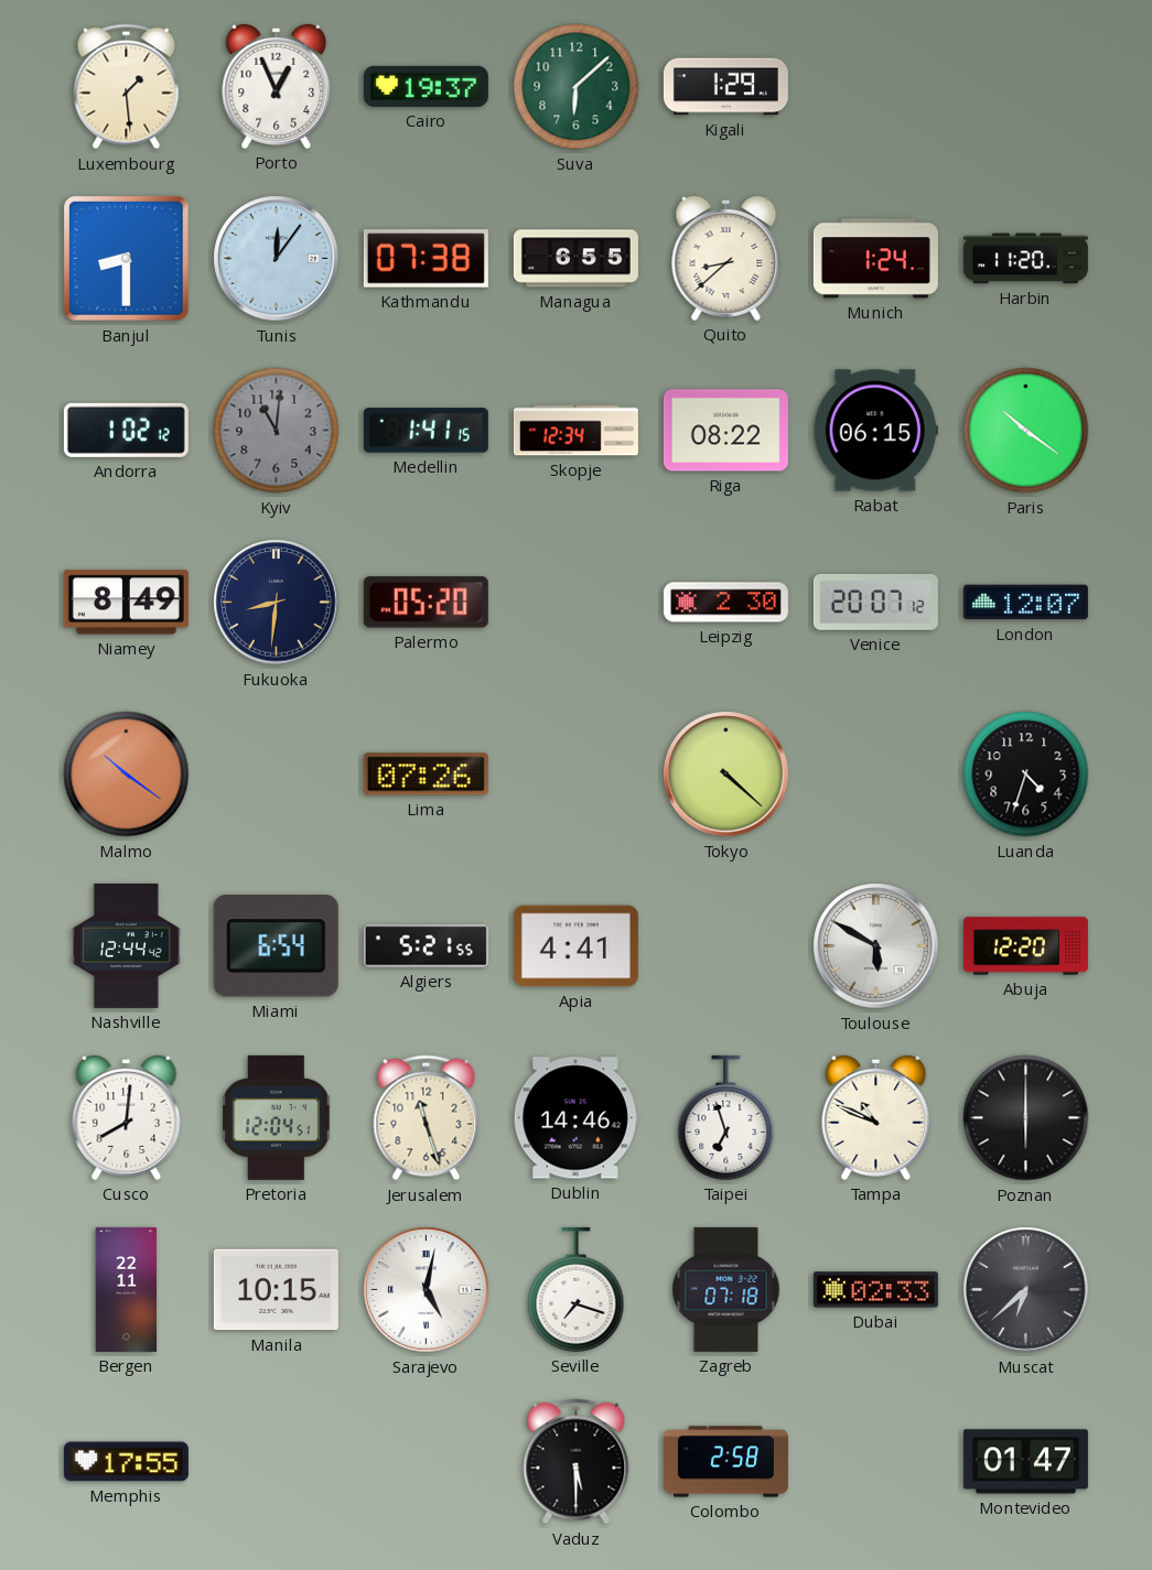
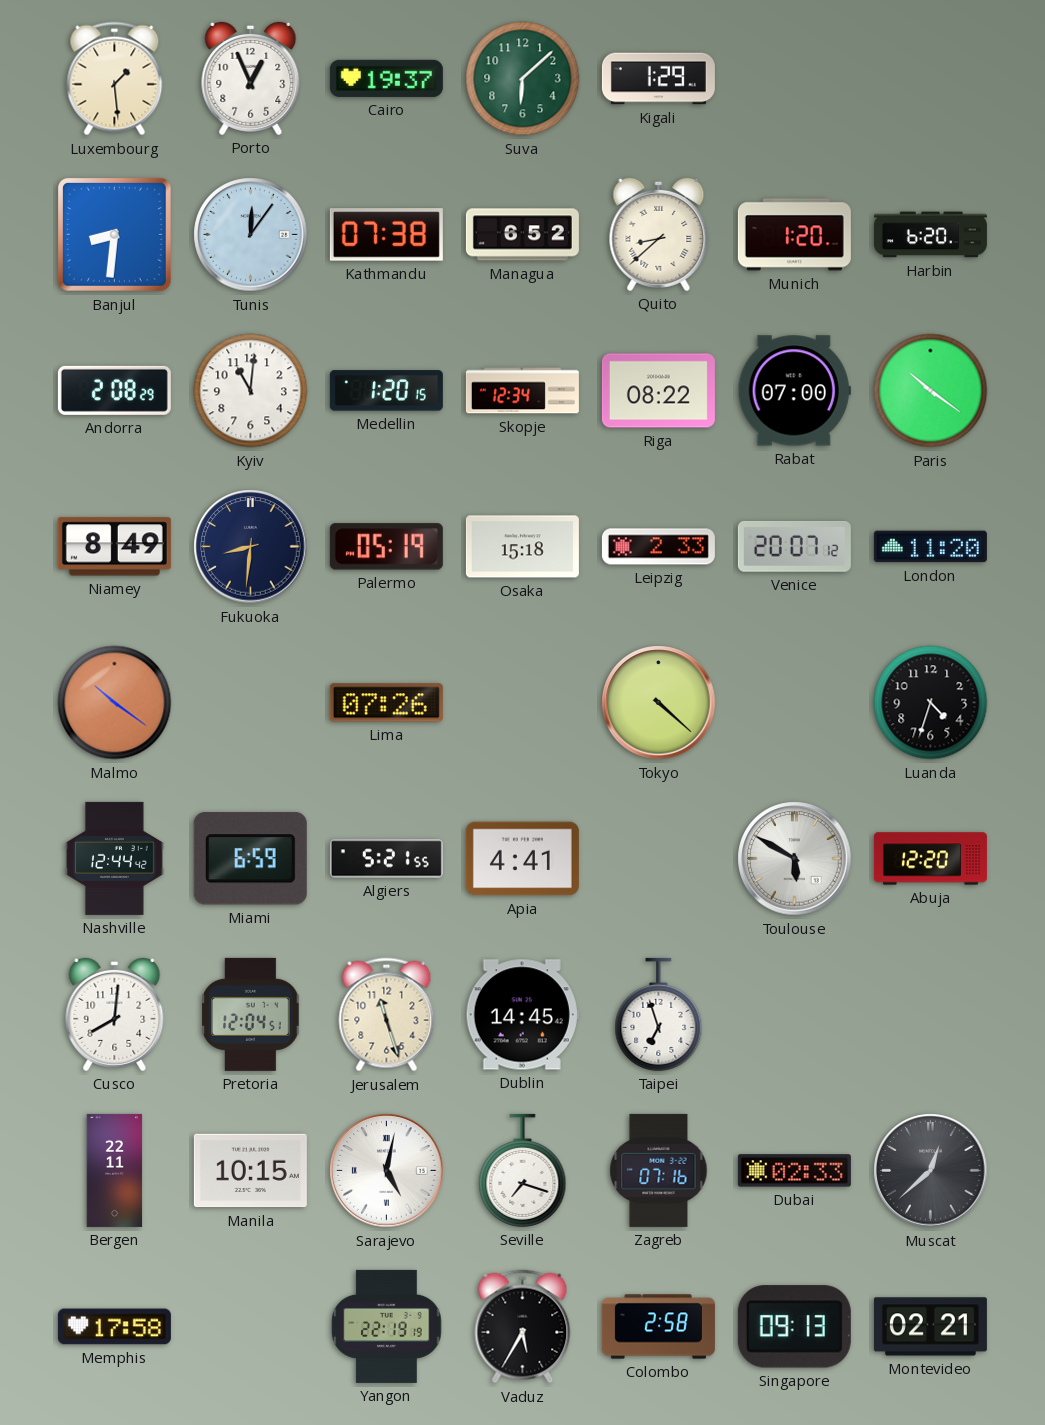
Banjul: 8:30 -> 8:31 (115, 235)
Managua: 6:55 -> 6:52 (522, 235)
Munich: 1:24 -> 1:20 (794, 235)
Harbin: 11:20 -> 6:20 (930, 235)
Andorra: 1:02 -> 2:08 (114, 390)
Kyiv dial: grey -> white (251, 391)
Medellin: 1:41 -> 1:20 (386, 391)
Rabat: 06:15 -> 07:00 (794, 391)
Palermo: 05:20 -> 05:19 (386, 547)
Osaka: none -> 15:18 (522, 547)
Leipzig: 2:30 -> 2:33 (658, 547)
London: 12:07 -> 11:20 (930, 547)
Miami: 6:54 -> 6:59 (250, 859)
Dublin: 14:46 -> 14:45 (522, 1015)
Tampa: 10:49 -> none (876, 1117)
Poznan: 6:00 -> none (1026, 1118)
Zagreb: 07:18 -> 07:16 (659, 1170)
Muscat: 6:38 -> 12:38 (931, 1171)
Memphis: 17:55 -> 17:58 (114, 1327)
Yangon: none -> 22:19 (387, 1326)
Vaduz: 5:30 -> 5:35 (523, 1327)
Singapore: none -> 09:13 (794, 1327)
Montevideo: 01:47 -> 02:21 (930, 1327)
